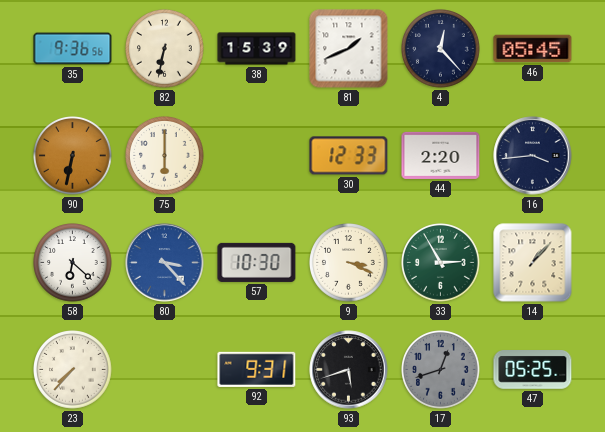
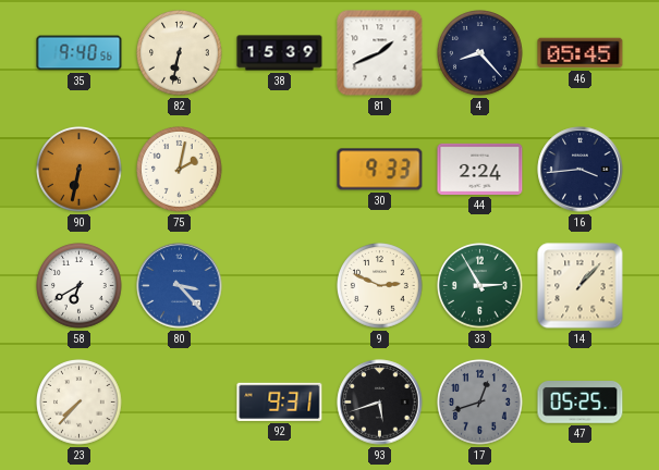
35: 9:36 -> 9:40 (80, 53)
4: 12:23 -> 8:23 (480, 53)
75: 6:00 -> 2:02 (180, 170)
30: 12:33 -> 9:33 (380, 170)
44: 2:20 -> 2:24 (480, 169)
58: 6:22 -> 6:40 (80, 286)
57: 10:30 -> none (257, 262)
9: 3:19 -> 2:49 (380, 286)
